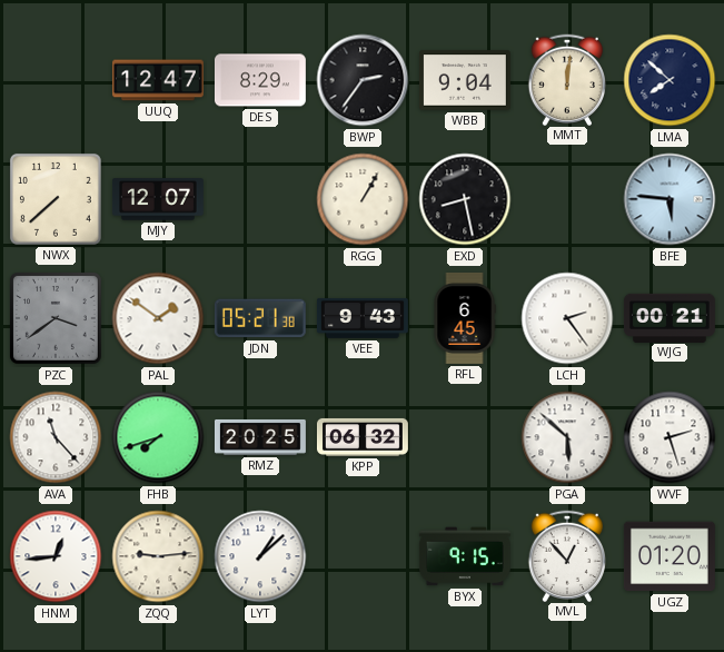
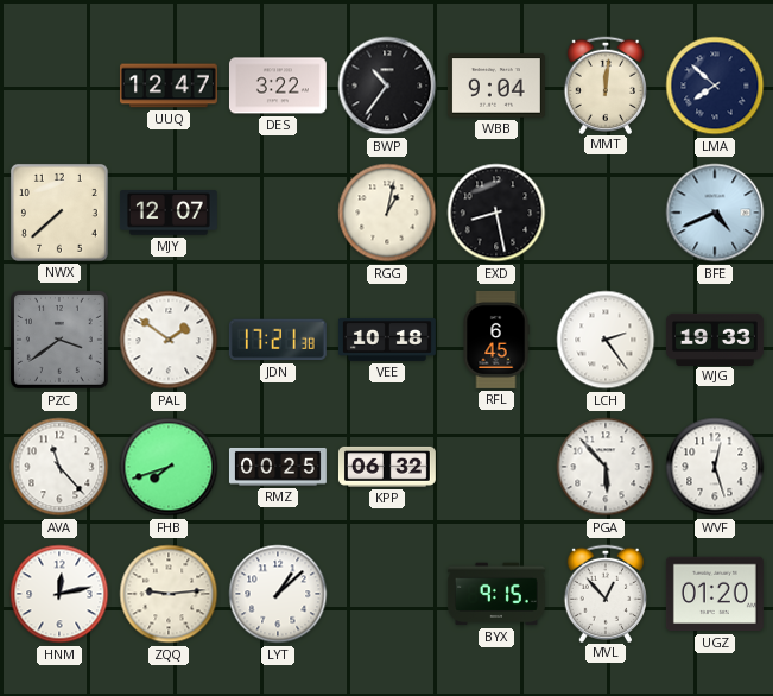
DES: 8:29 -> 3:22 (278, 86)
BWP: 2:36 -> 10:36 (387, 86)
RGG: 1:05 -> 1:02 (387, 213)
BFE: 5:46 -> 4:41 (715, 213)
JDN: 05:21 -> 17:21 (278, 340)
VEE: 9:43 -> 10:18 (387, 340)
WJG: 00:21 -> 19:33 (715, 338)
RMZ: 20:25 -> 00:25 (278, 467)
PGA: 5:52 -> 5:53 (606, 467)
WVF: 2:27 -> 12:27 (715, 467)
HNM: 12:44 -> 12:13 (59, 594)
